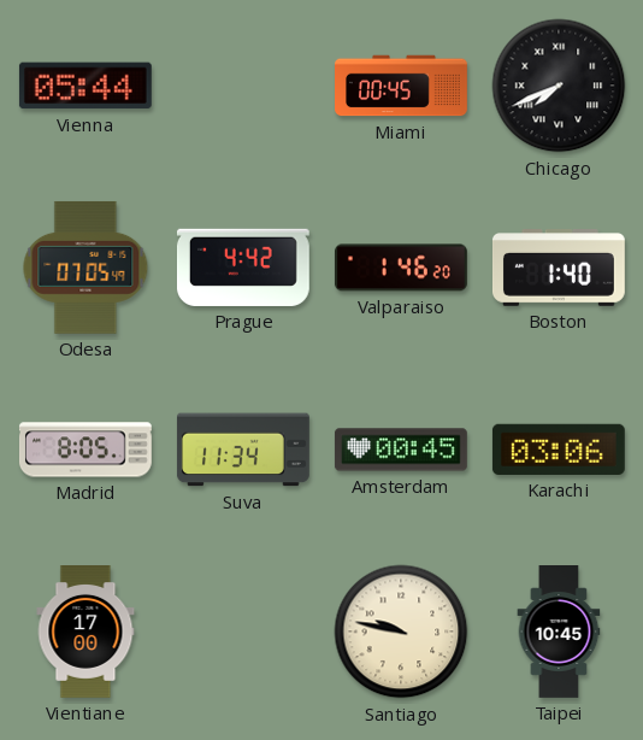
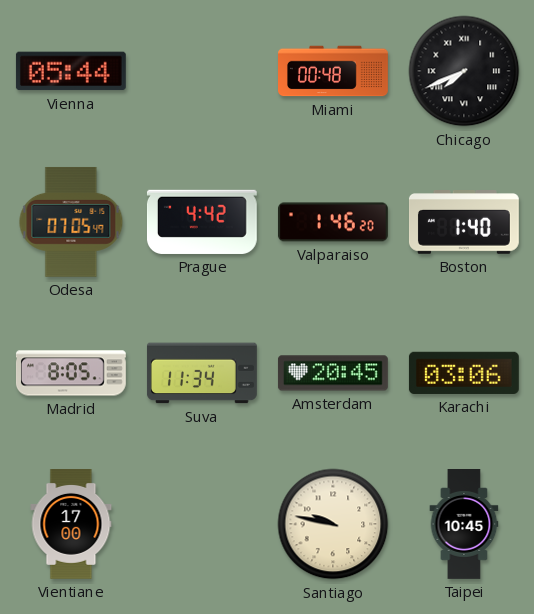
Miami: 00:45 -> 00:48 (334, 71)
Amsterdam: 00:45 -> 20:45 (333, 373)
